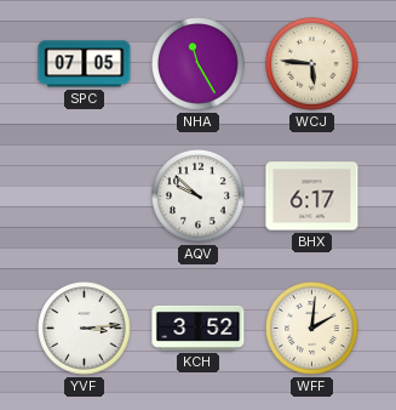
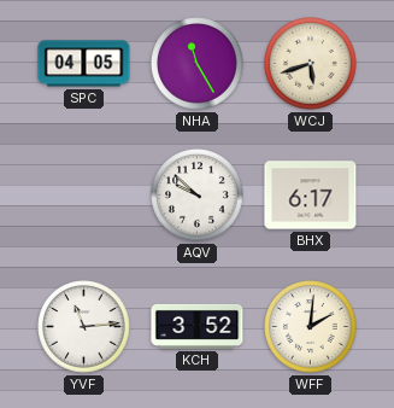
SPC: 07:05 -> 04:05 (84, 64)
WCJ: 5:46 -> 5:42 (311, 64)
YVF: 3:14 -> 11:14 (84, 327)
